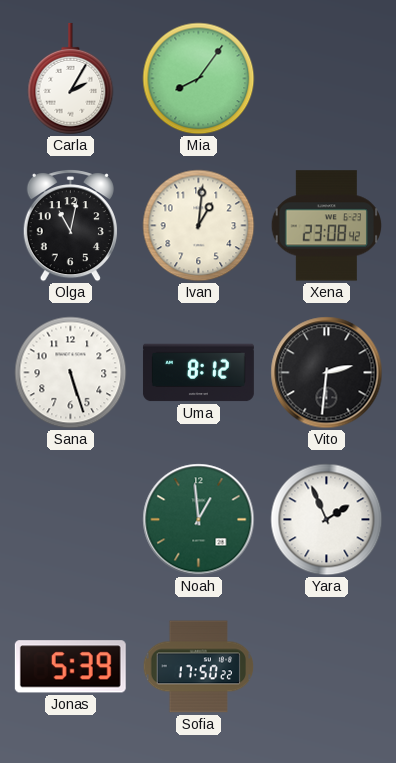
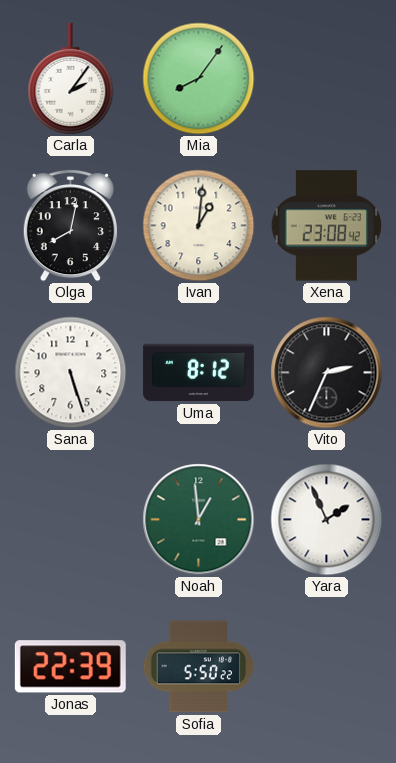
Carla: 2:05 -> 2:06 (71, 79)
Olga: 11:02 -> 8:02 (70, 226)
Vito: 2:31 -> 2:34 (327, 373)
Jonas: 5:39 -> 22:39 (70, 667)
Sofia: 17:50 -> 5:50 (198, 667)
